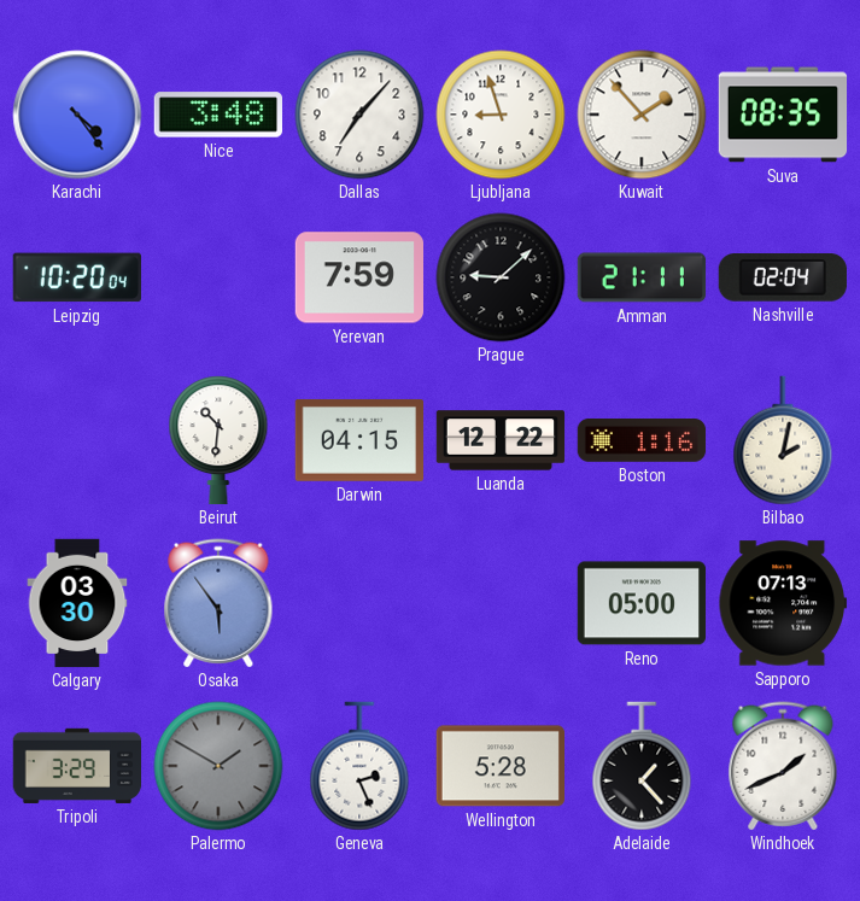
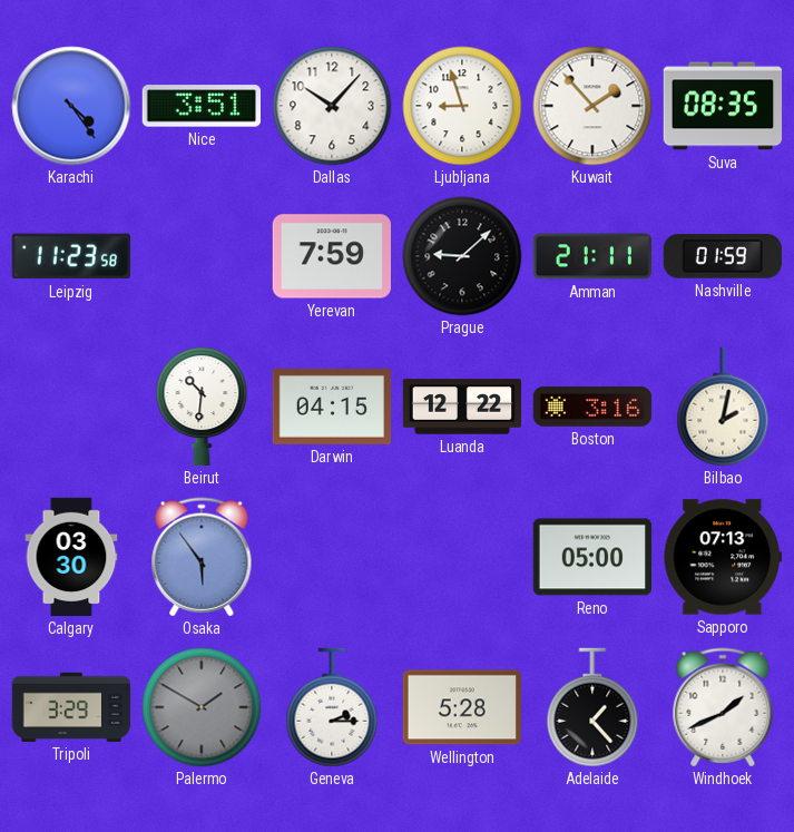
Nice: 3:48 -> 3:51 (200, 106)
Dallas: 7:07 -> 10:07 (332, 106)
Leipzig: 10:20 -> 11:23 (71, 256)
Nashville: 02:04 -> 01:59 (723, 257)
Boston: 1:16 -> 3:16 (592, 408)
Geneva: 2:26 -> 2:15 (332, 707)
